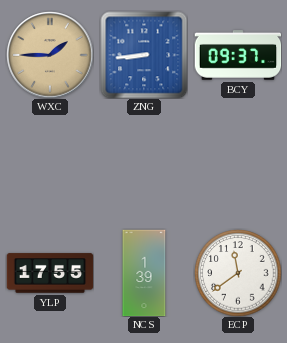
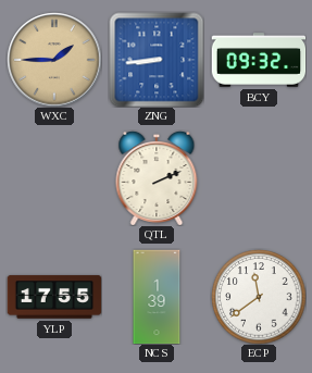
BCY: 09:37 -> 09:32 (259, 60)
QTL: none -> 2:11 (157, 178)
